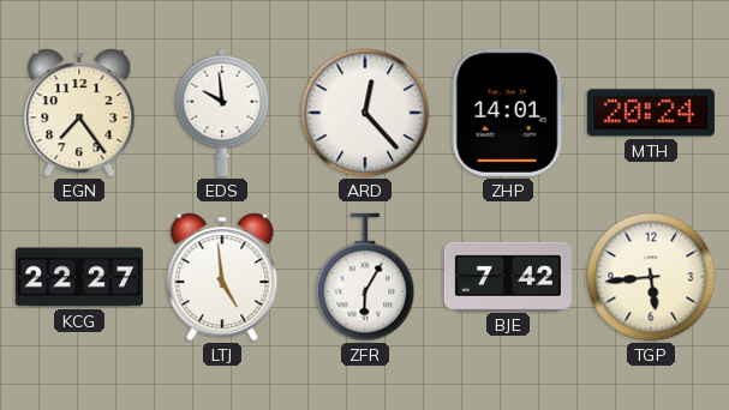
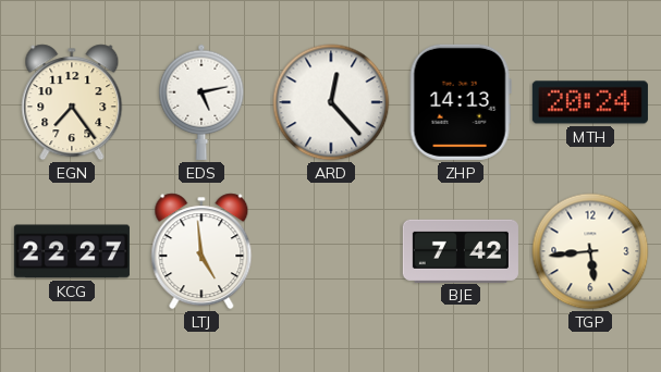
EDS: 9:59 -> 5:13 (201, 102)
ZHP: 14:01 -> 14:13 (461, 102)
ZFR: 6:05 -> none (365, 277)
